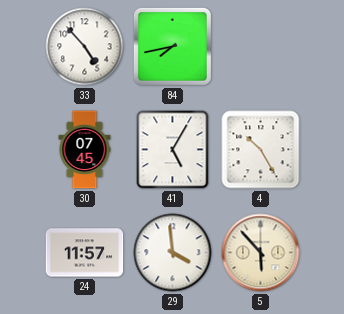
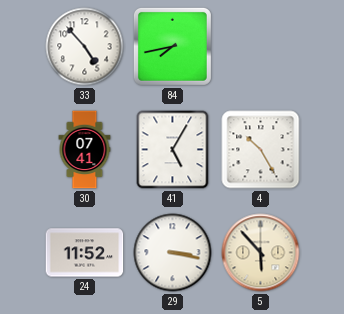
30: 07:45 -> 07:41 (85, 150)
24: 11:57 -> 11:52 (85, 253)
29: 3:59 -> 3:17 (173, 253)
